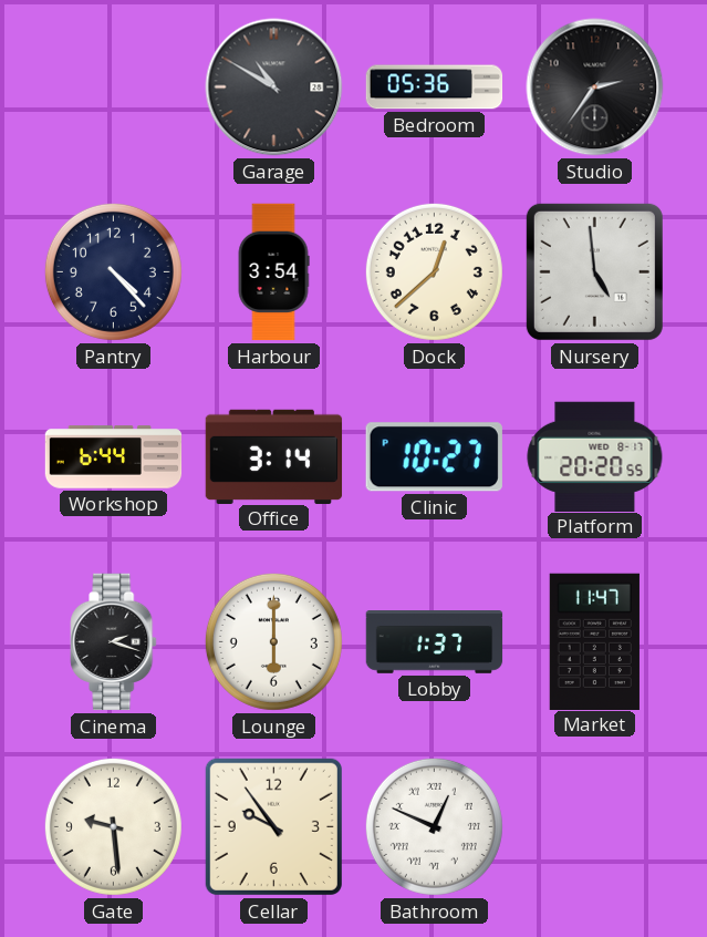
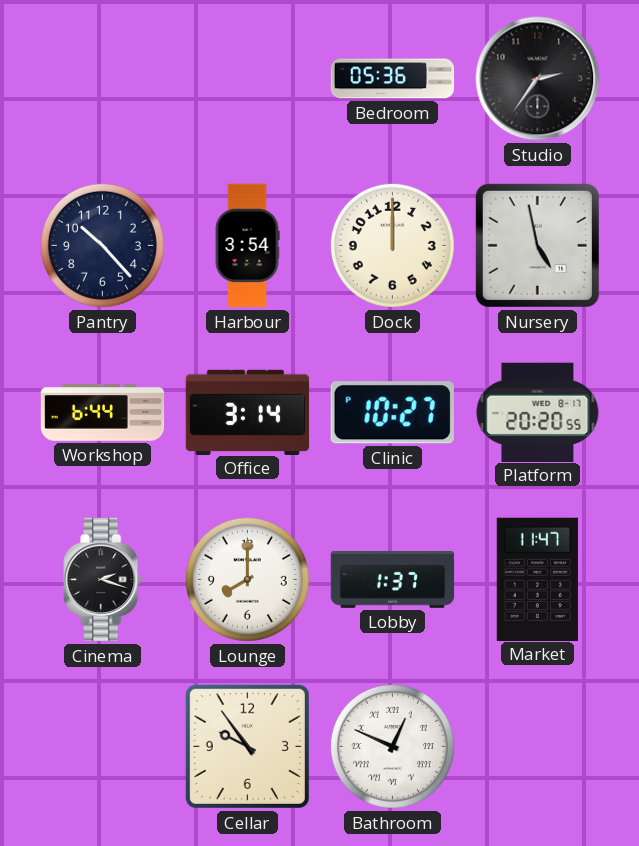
Garage: 10:50 -> none (274, 87)
Pantry: 4:23 -> 10:23 (102, 245)
Dock: 12:38 -> 12:00 (392, 245)
Nursery: 4:59 -> 4:58 (537, 245)
Lounge: 6:00 -> 8:00 (247, 579)
Gate: 9:29 -> none (113, 826)
